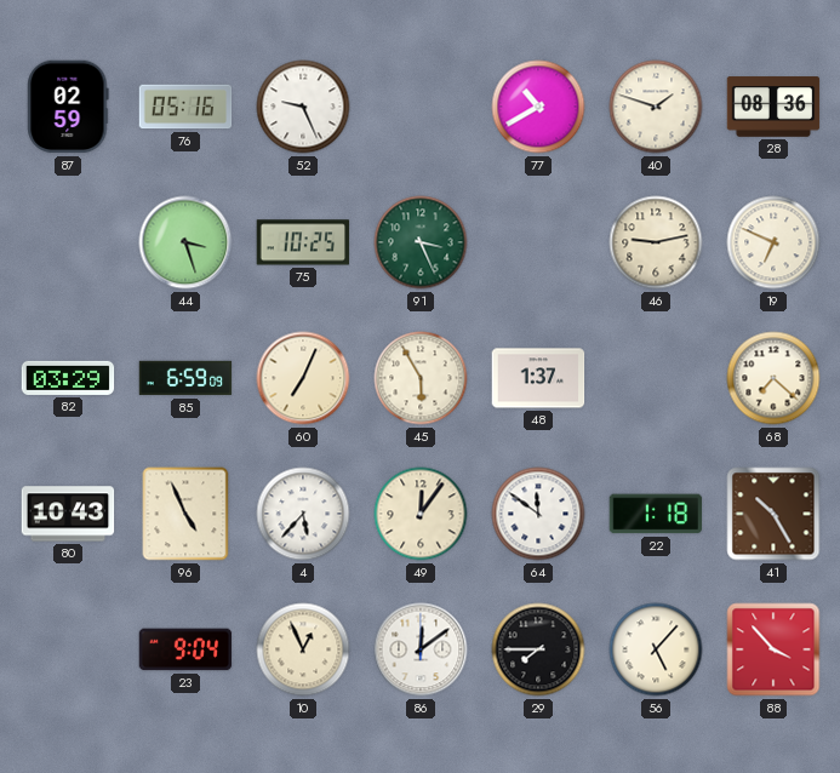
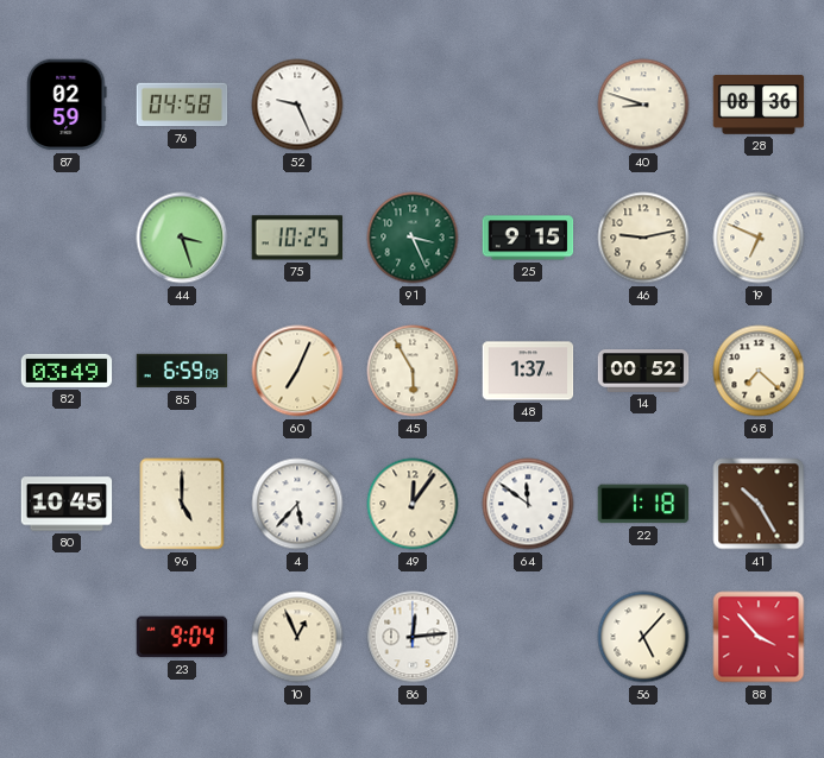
76: 05:16 -> 04:58 (182, 105)
77: 10:40 -> none (538, 107)
40: 1:48 -> 8:48 (643, 105)
25: none -> 9:15 (528, 238)
82: 03:29 -> 03:49 (67, 371)
14: none -> 00:52 (643, 371)
80: 10:43 -> 10:45 (67, 504)
96: 4:56 -> 5:00 (182, 504)
86: 12:09 -> 12:14 (413, 637)
29: 7:45 -> none (538, 649)
